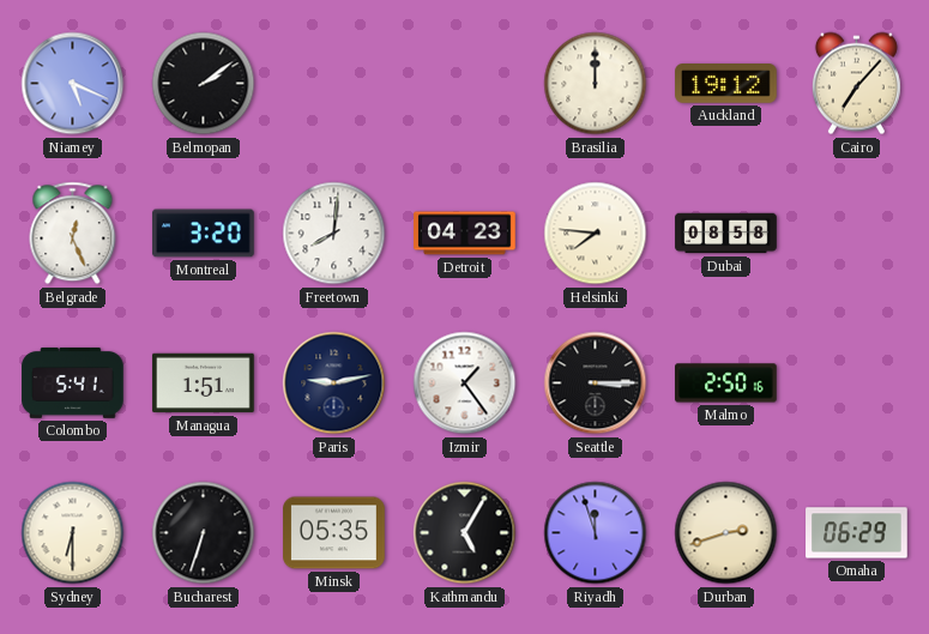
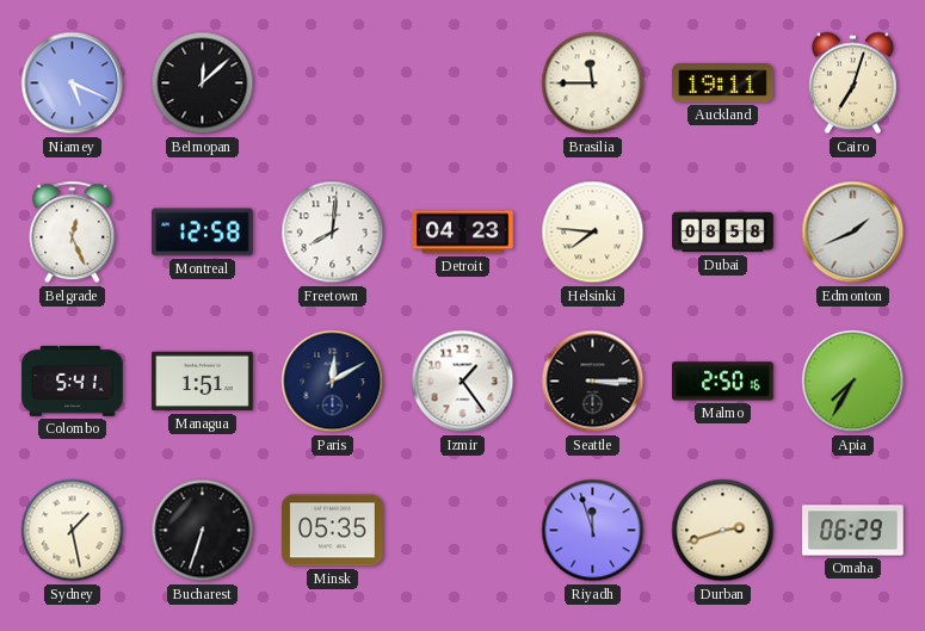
Belmopan: 2:09 -> 12:08 (203, 83)
Brasilia: 12:00 -> 11:45 (593, 83)
Auckland: 19:12 -> 19:11 (723, 83)
Cairo: 7:07 -> 7:03 (852, 83)
Montreal: 3:20 -> 12:58 (203, 233)
Edmonton: none -> 1:41 (853, 233)
Paris: 9:13 -> 12:10 (333, 382)
Apia: none -> 7:35 (853, 382)
Sydney: 6:30 -> 1:28 (73, 531)
Kathmandu: 5:05 -> none (465, 533)
